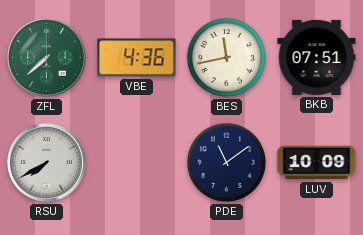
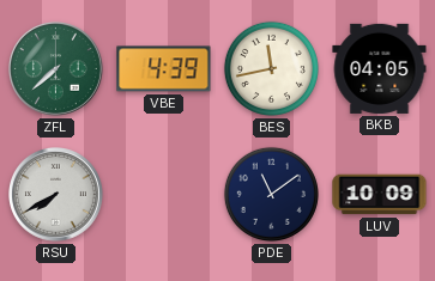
VBE: 4:36 -> 4:39 (164, 69)
BKB: 07:51 -> 04:05 (380, 68)
